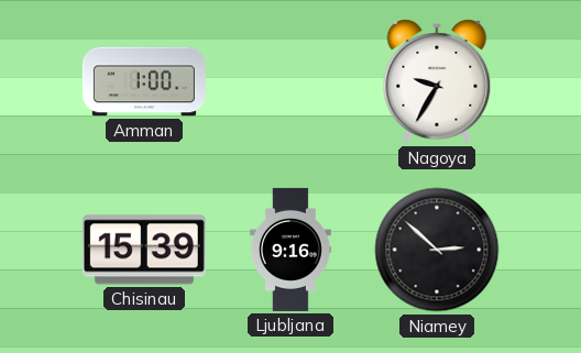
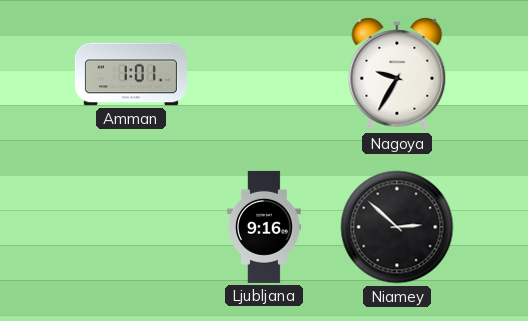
Amman: 1:00 -> 1:01 (131, 74)
Chisinau: 15:39 -> none (144, 250)
